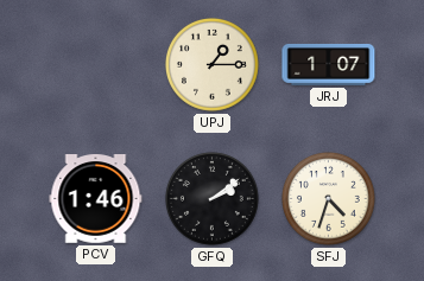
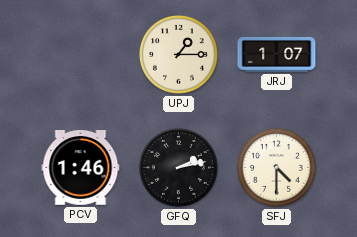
GFQ: 2:09 -> 2:13 (178, 167)
SFJ: 4:33 -> 4:30 (276, 167)
